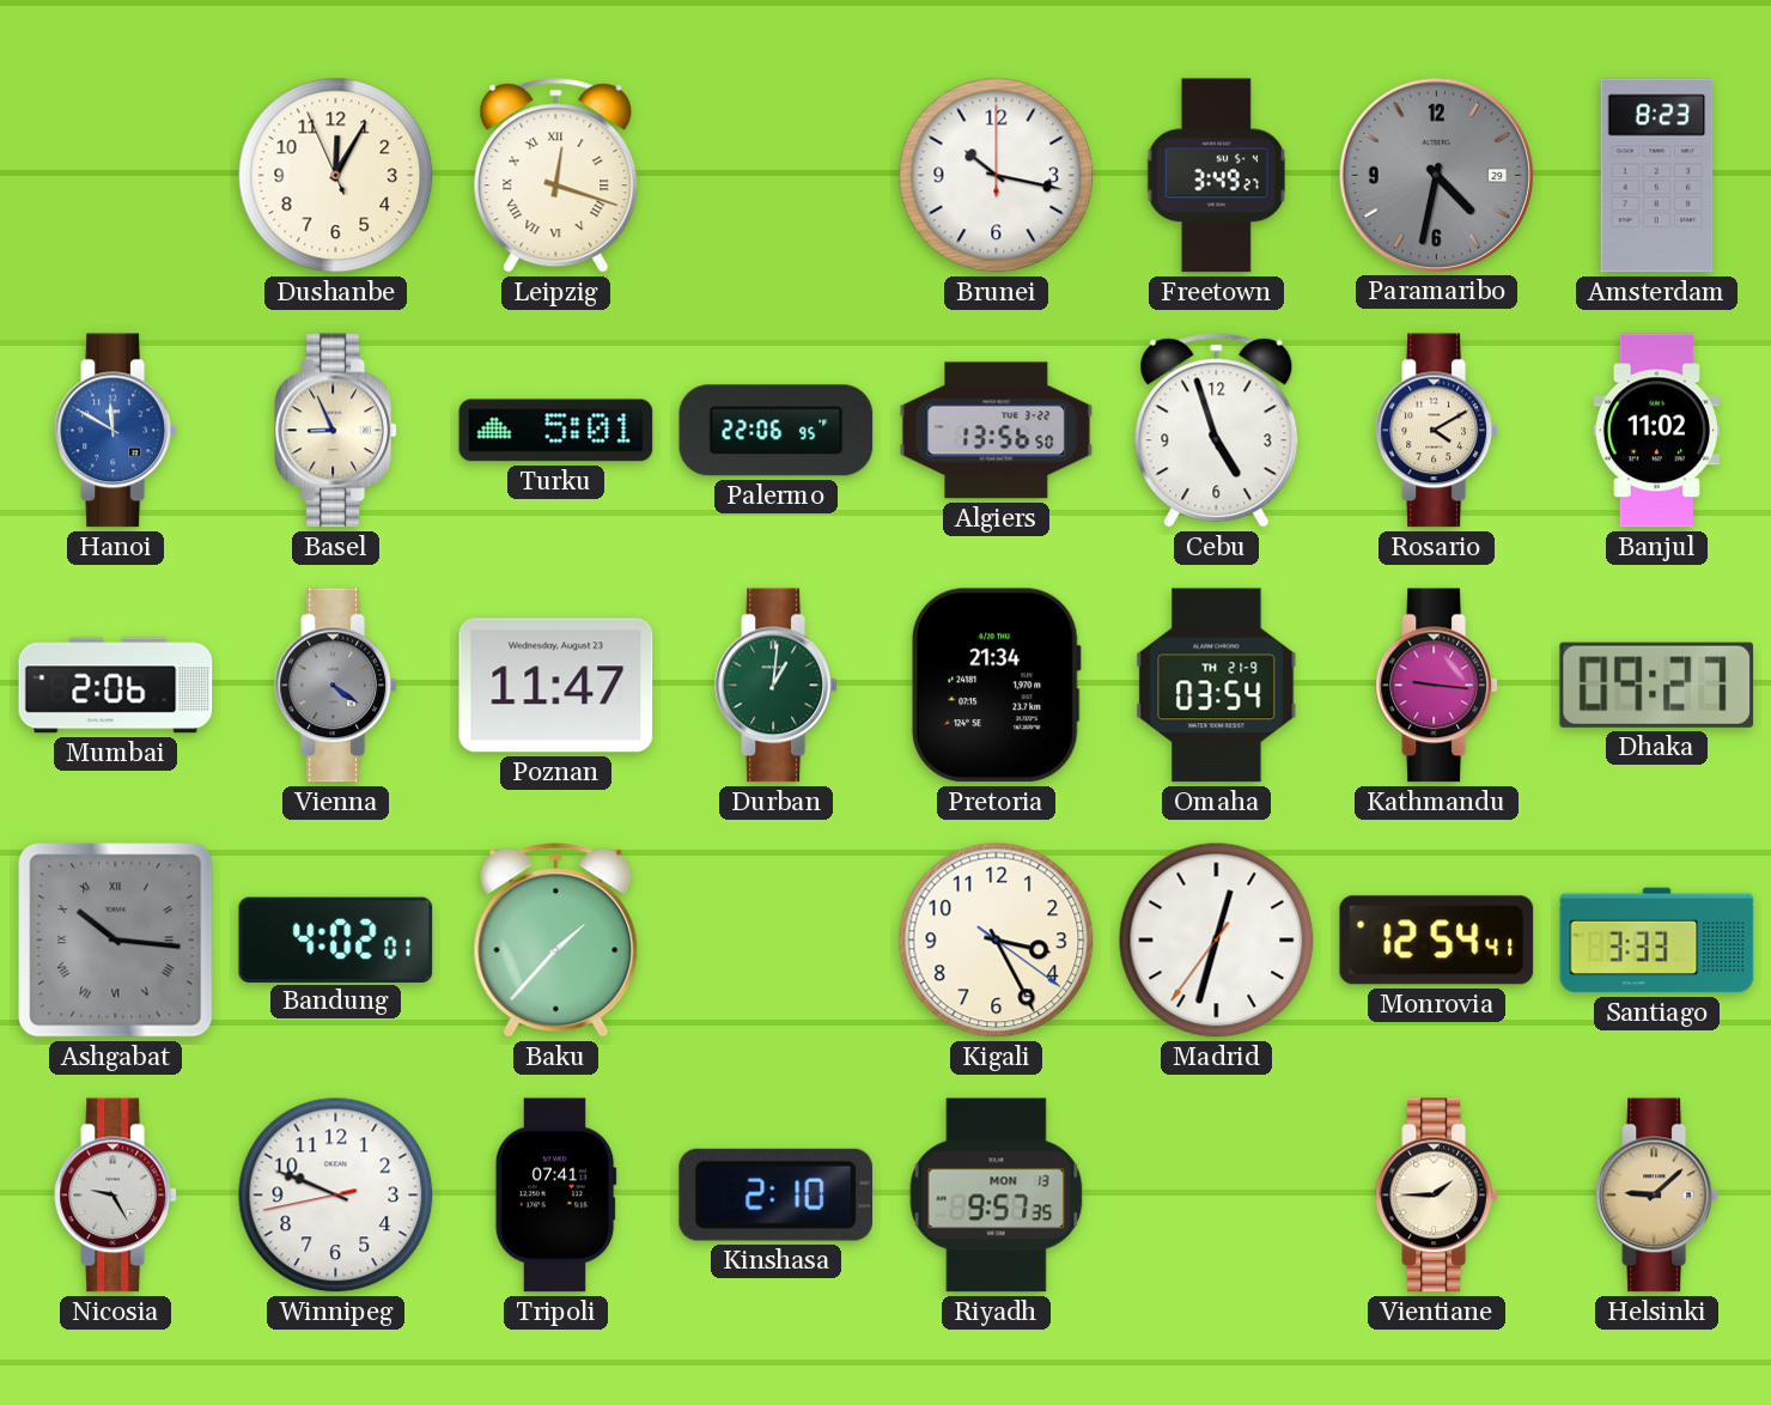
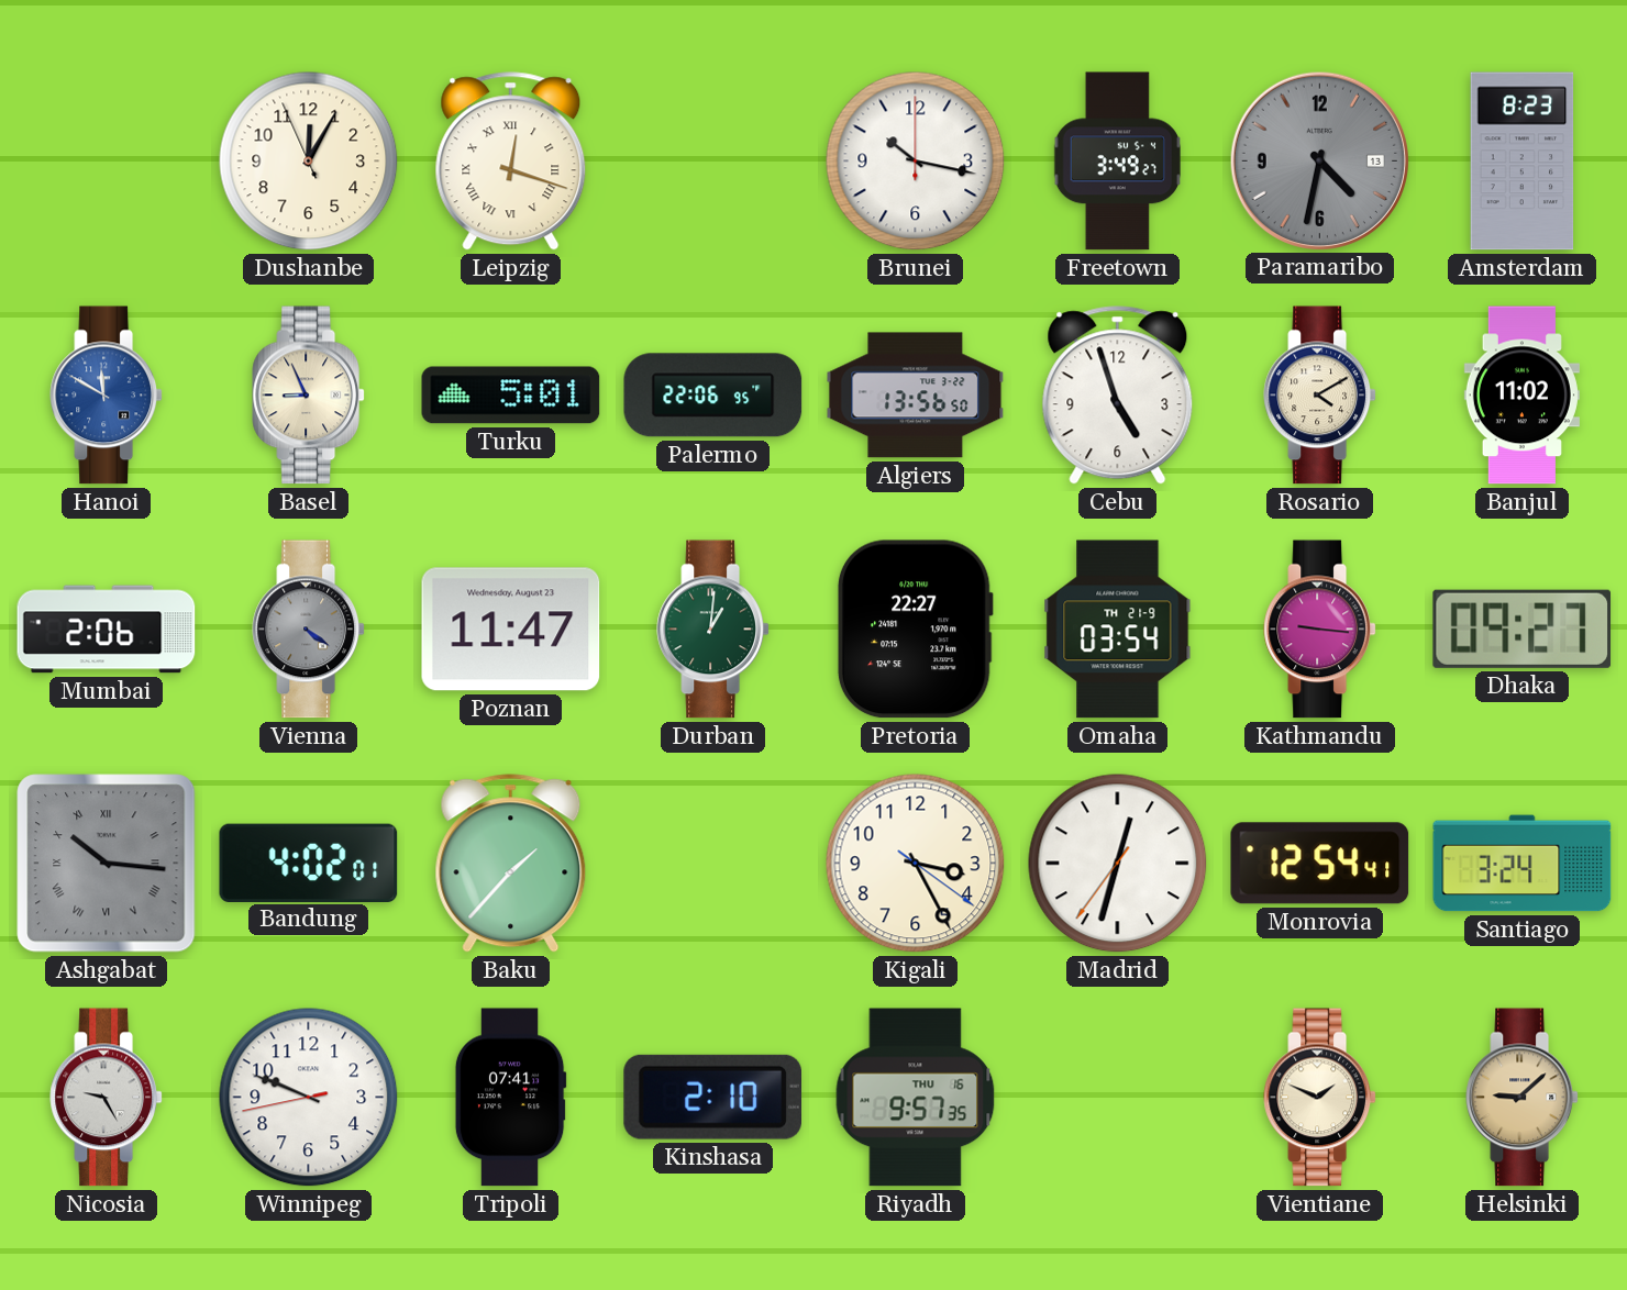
Paramaribo date: 29 -> 13 (1319, 160)
Pretoria: 21:34 -> 22:27 (915, 630)
Santiago: 3:33 -> 3:24 (1523, 864)
Riyadh date: MON 13 -> THU 16 (916, 1098)
Vientiane: 1:45 -> 1:49 (1319, 1098)
